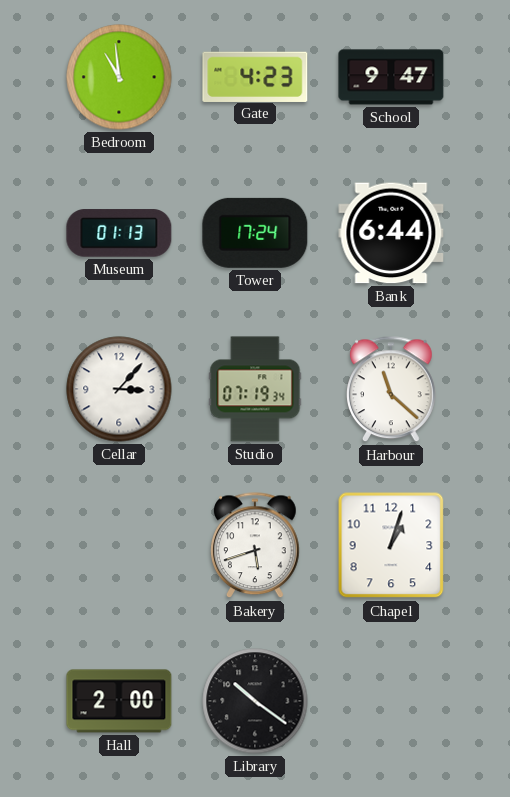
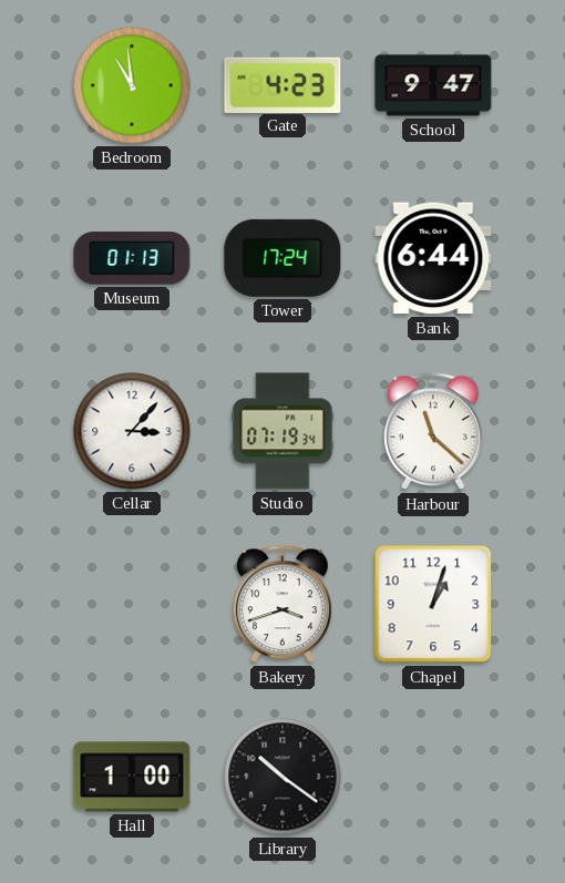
Bakery: 5:42 -> 3:42 (284, 605)
Hall: 2:00 -> 1:00 (132, 777)
